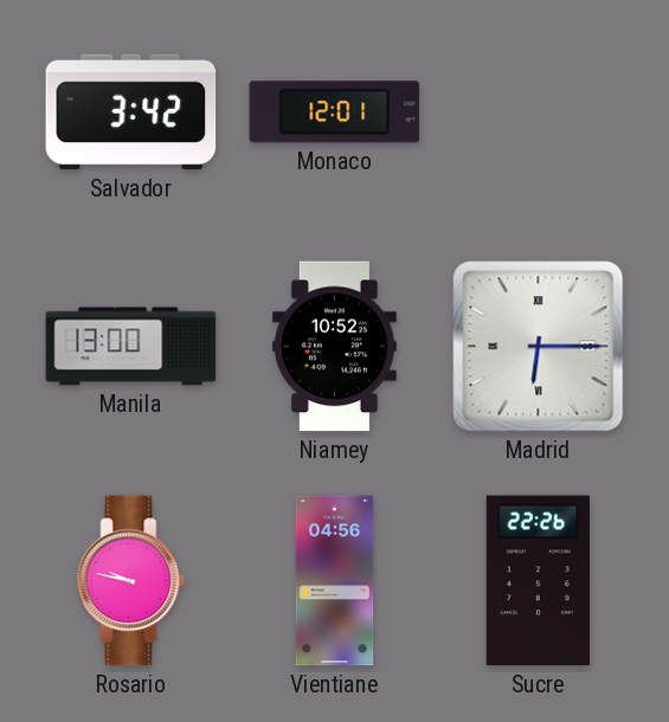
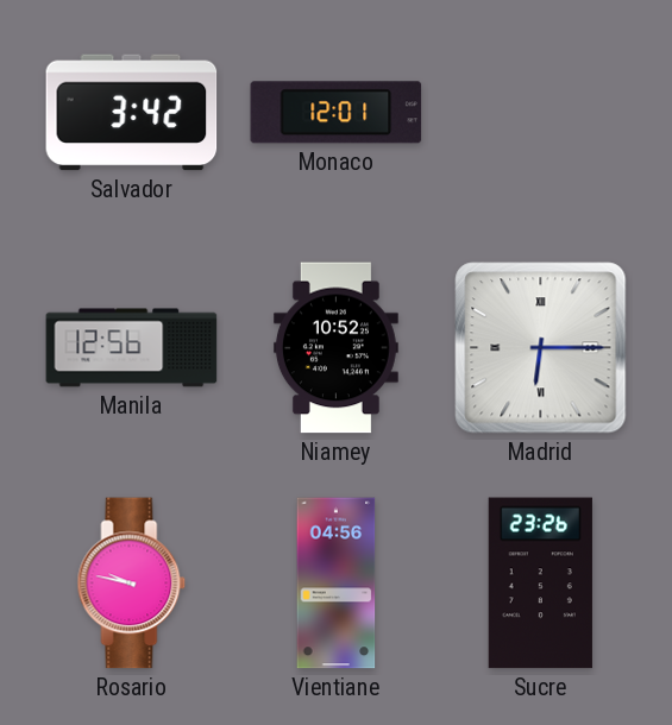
Manila: 13:00 -> 12:56 (132, 348)
Sucre: 22:26 -> 23:26 (540, 584)
